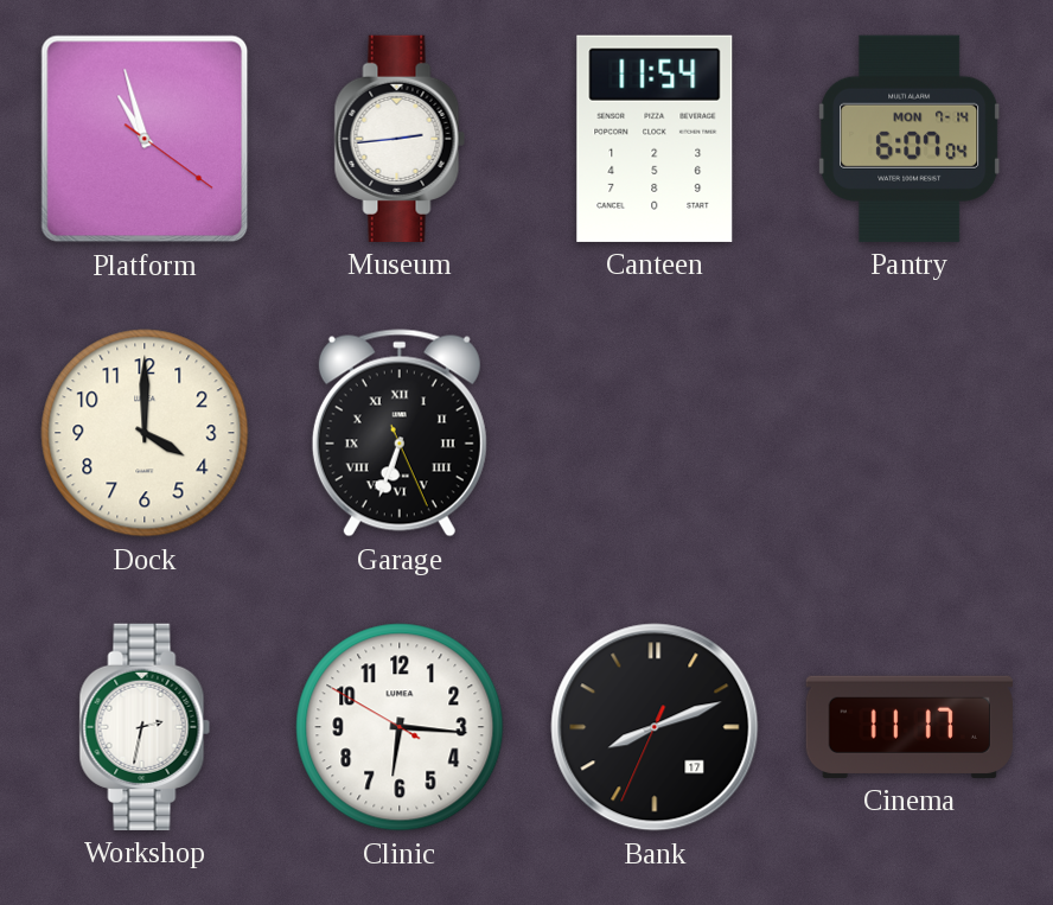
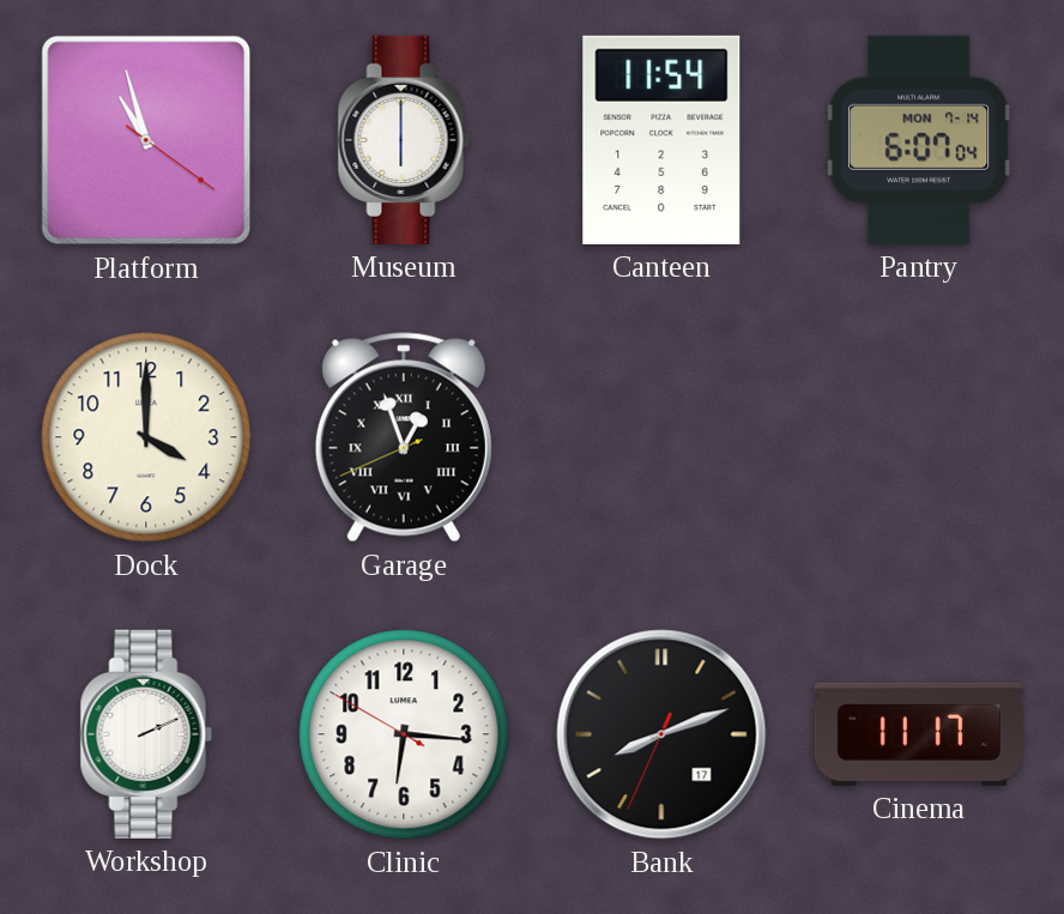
Museum: 2:44 -> 6:00 (404, 140)
Garage: 6:33 -> 12:56 (404, 437)
Workshop: 2:32 -> 2:11 (146, 734)
